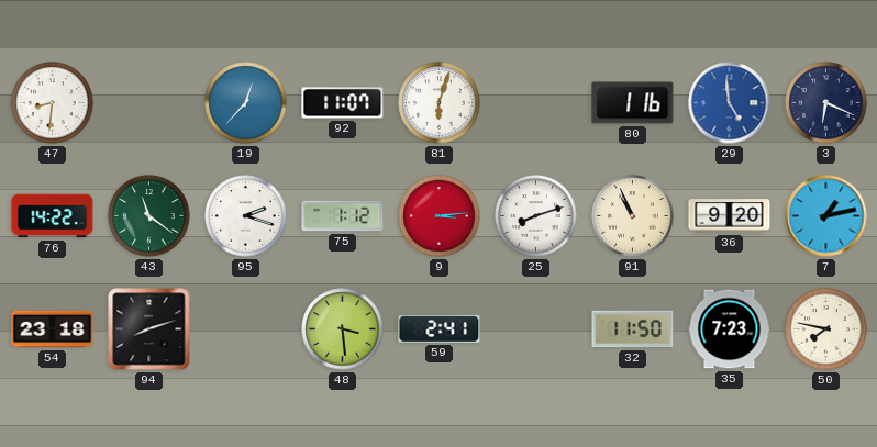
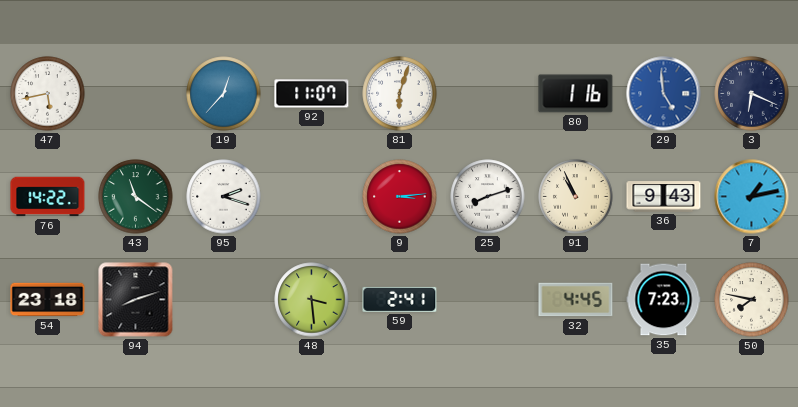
47: 8:31 -> 5:43 (48, 94)
75: 1:12 -> none (343, 216)
36: 9:20 -> 9:43 (664, 197)
32: 11:50 -> 4:45 (576, 300)
